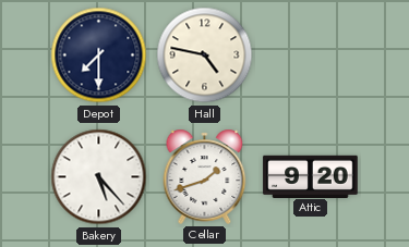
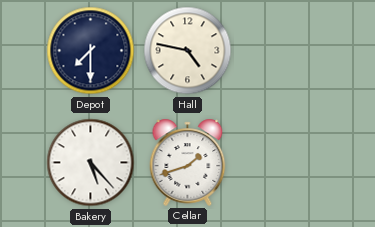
Attic: 9:20 -> none (311, 176)
